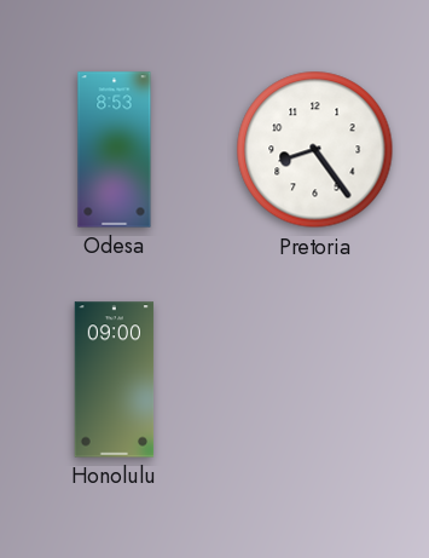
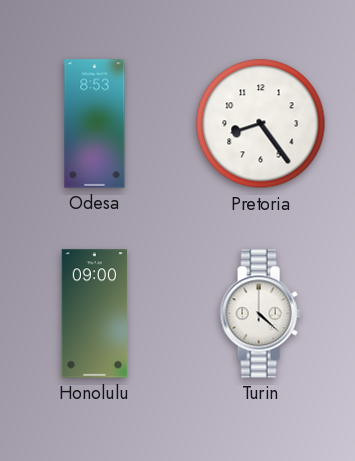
Turin: none -> 4:22 (260, 314)
